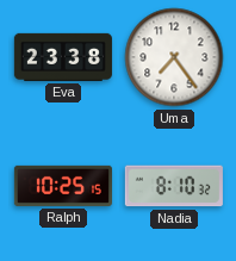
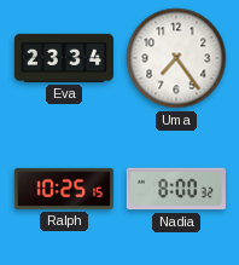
Eva: 23:38 -> 23:34 (64, 58)
Nadia: 8:10 -> 8:00 (176, 189)
